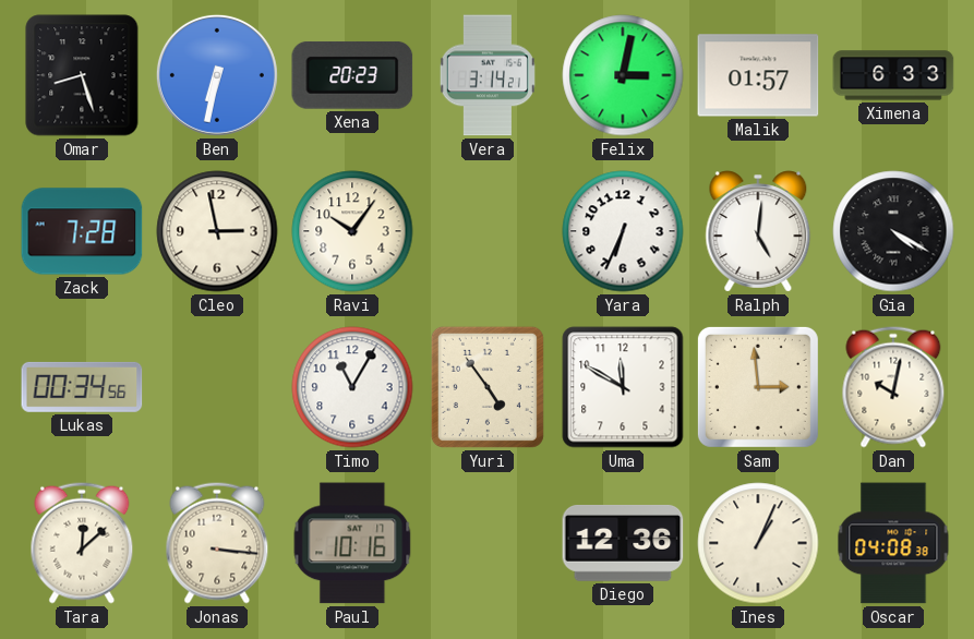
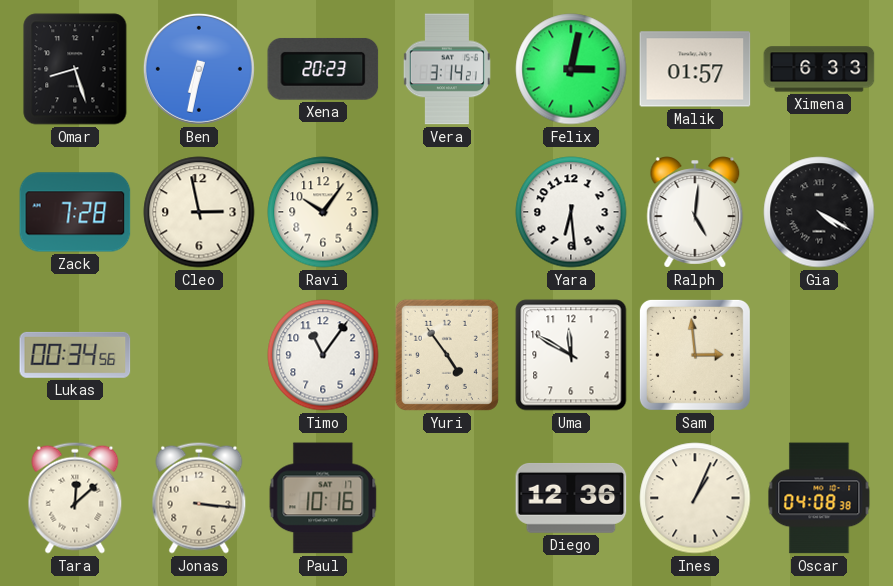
Yara: 6:34 -> 6:29 (571, 212)
Timo: 11:05 -> 11:06 (323, 355)
Dan: 10:02 -> none (893, 387)
